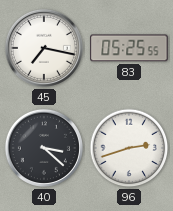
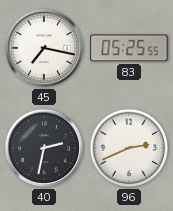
40: 3:22 -> 2:32 (44, 148)
96: 2:42 -> 2:41 (129, 148)
